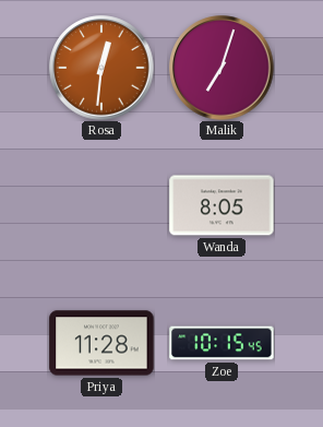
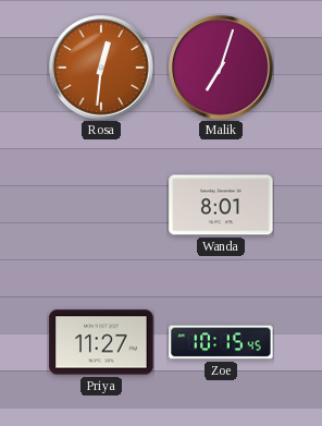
Wanda: 8:05 -> 8:01 (221, 205)
Priya: 11:28 -> 11:27 (101, 342)
